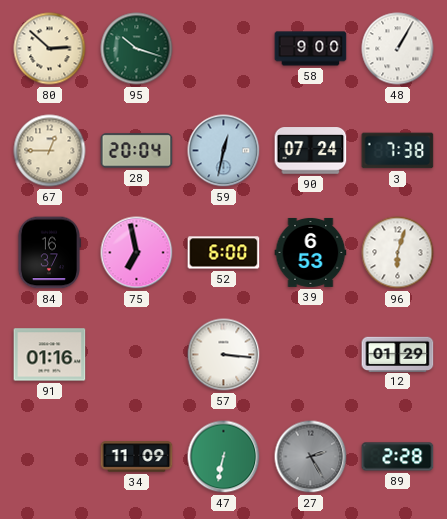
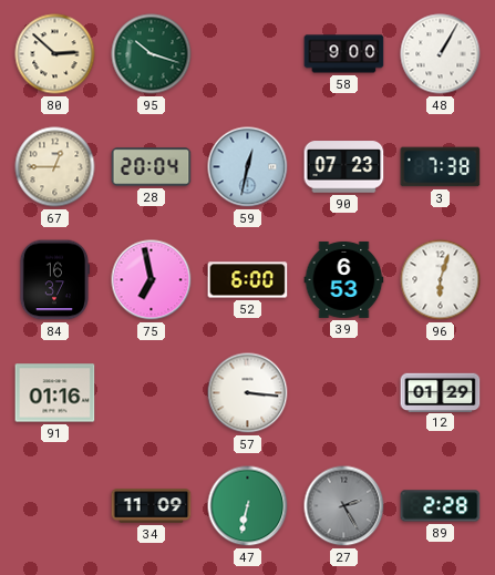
90: 07:24 -> 07:23 (344, 167)
